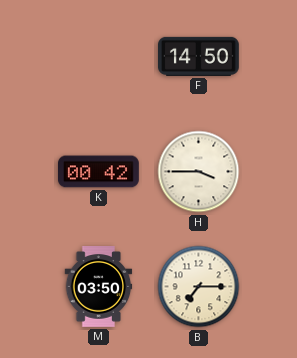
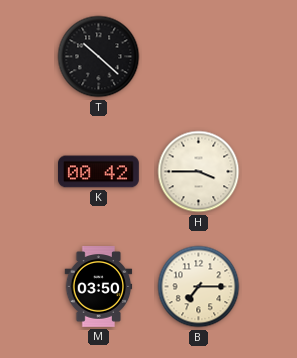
T: none -> 10:22 (99, 57)
F: 14:50 -> none (199, 56)
